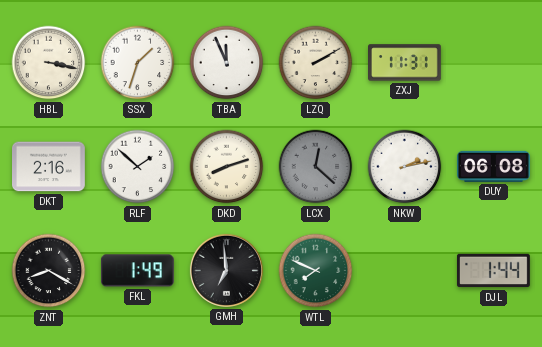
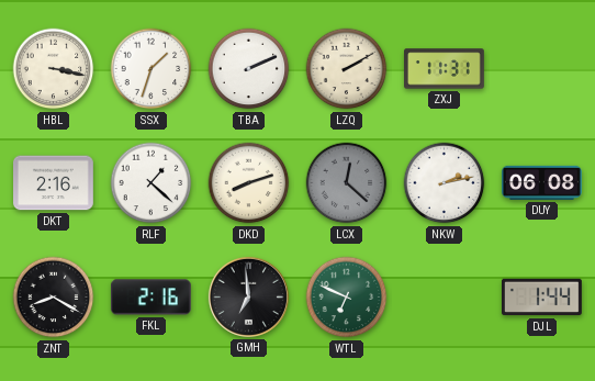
TBA: 11:56 -> 2:11 (249, 69)
RLF: 1:52 -> 1:22 (151, 183)
FKL: 1:49 -> 2:16 (150, 298)
WTL: 7:49 -> 6:49 (347, 298)
